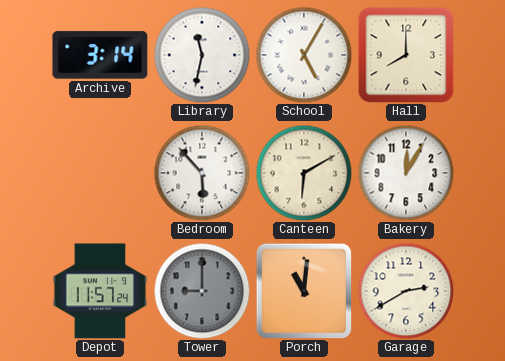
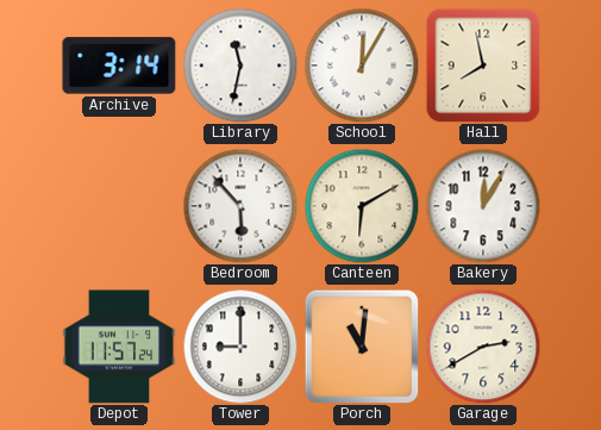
School: 5:05 -> 12:05 (362, 66)
Hall: 8:00 -> 7:58 (483, 66)
Tower dial: grey -> white (240, 347)
